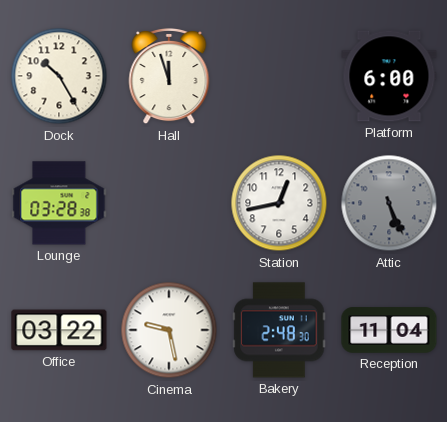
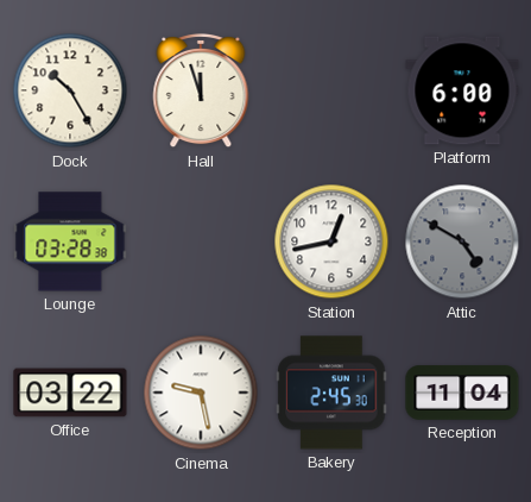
Attic: 5:26 -> 4:50 (462, 241)
Bakery: 2:48 -> 2:45 (331, 393)
